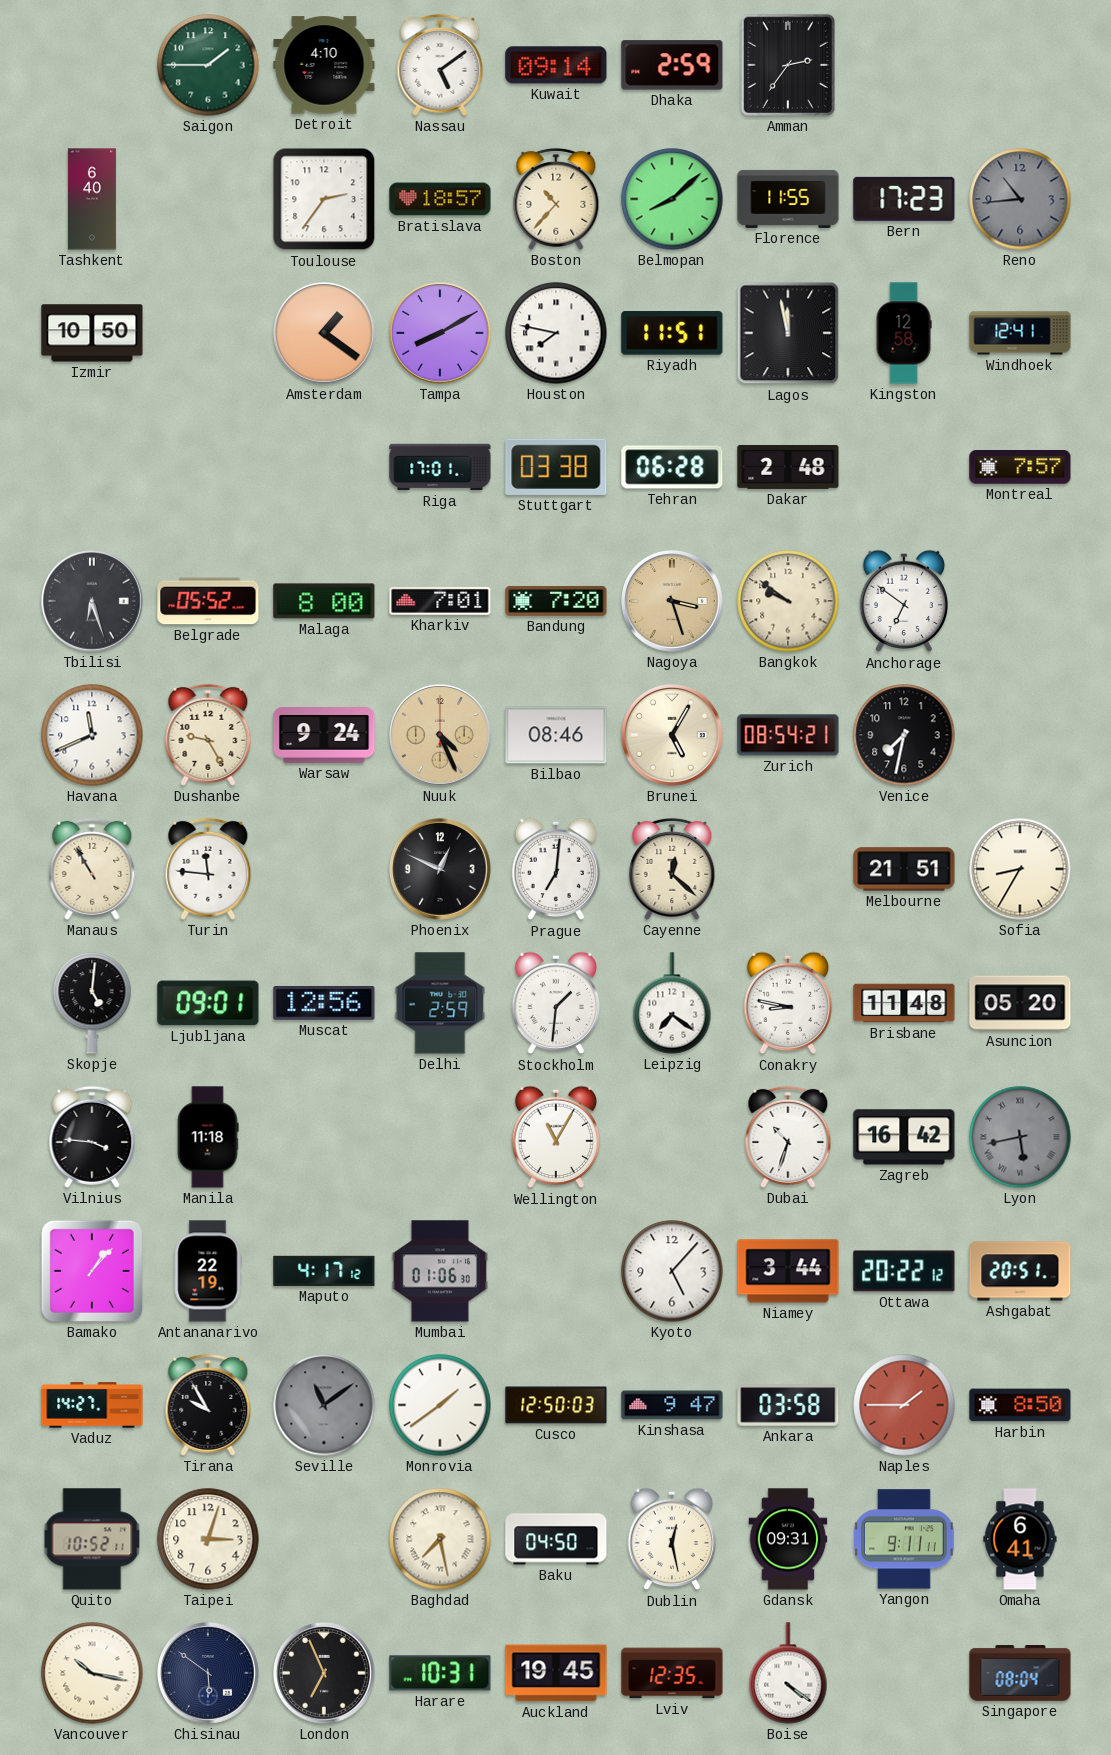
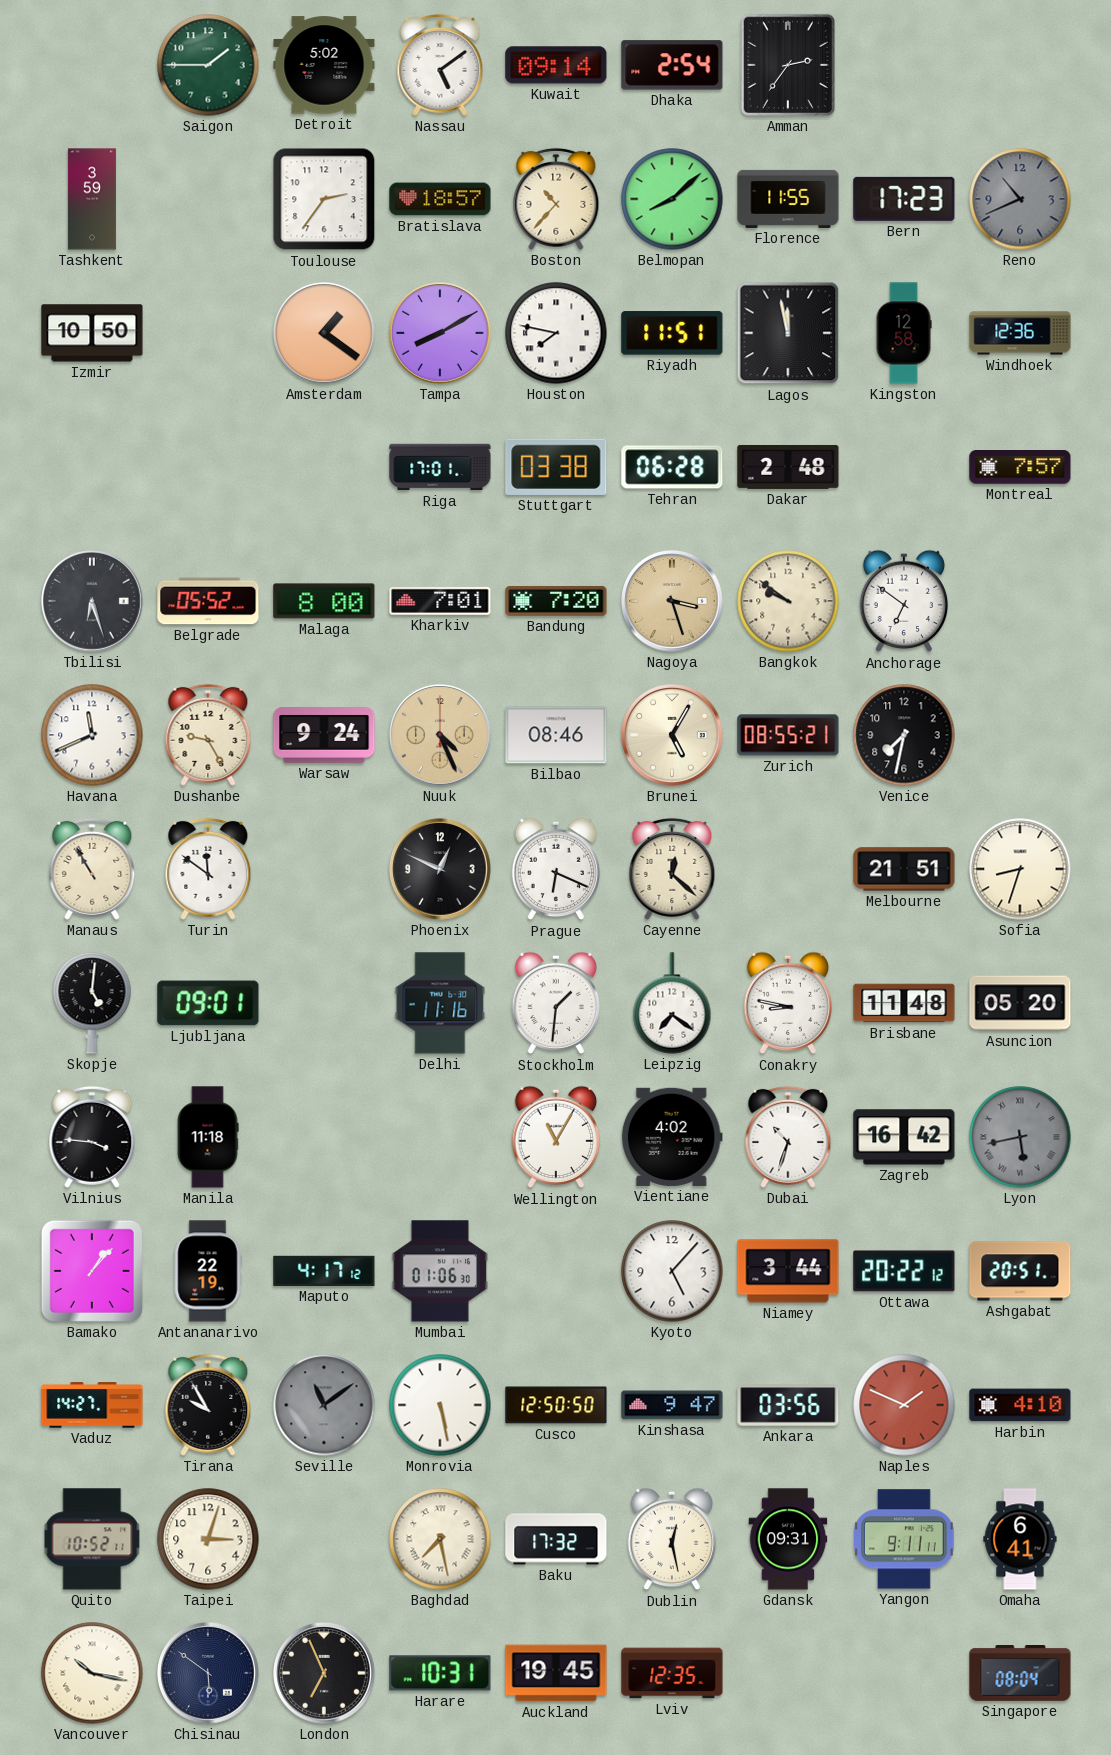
Detroit: 4:10 -> 5:02 (324, 65)
Dhaka: 2:59 -> 2:54 (672, 65)
Tashkent: 6:40 -> 3:59 (92, 199)
Reno: 10:44 -> 10:41 (1020, 199)
Windhoek: 12:41 -> 12:36 (1020, 333)
Zurich: 08:54 -> 08:55 (788, 735)
Turin: 11:46 -> 11:51 (208, 869)
Prague: 7:01 -> 6:19 (556, 869)
Sofia: 8:35 -> 8:33 (1020, 869)
Muscat: 12:56 -> none (324, 1003)
Delhi: 2:59 -> 11:16 (440, 1003)
Vientiane: none -> 4:02 (672, 1137)
Monrovia: 1:39 -> 5:28 (440, 1405)
Cusco: 12:50:03 -> 12:50:50 (556, 1405)
Ankara: 03:58 -> 03:56 (788, 1405)
Naples: 1:45 -> 1:49 (904, 1405)
Harbin: 8:50 -> 4:10 (1020, 1405)
Baku: 04:50 -> 17:32 (556, 1539)
Boise: 4:21 -> none (788, 1673)
